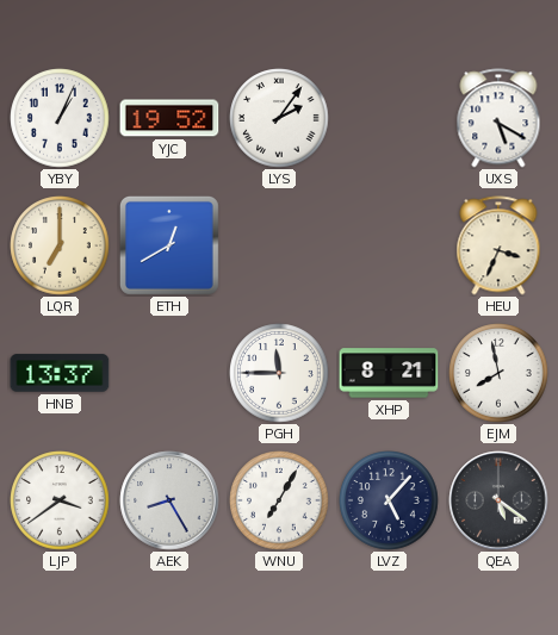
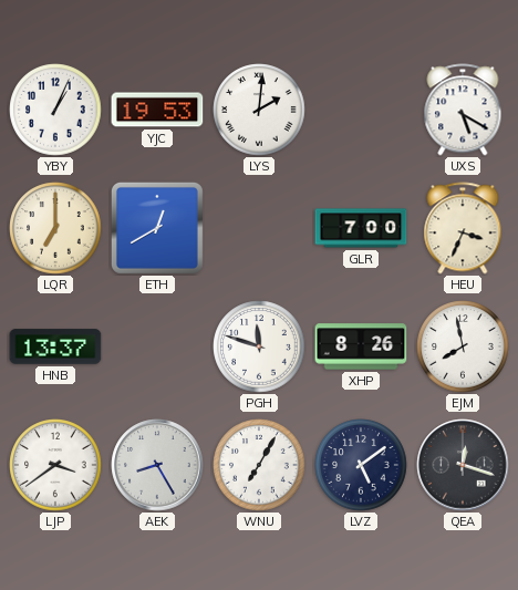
YJC: 19:52 -> 19:53 (157, 110)
LYS: 2:06 -> 2:01 (259, 110)
GLR: none -> 7:00 (361, 228)
PGH: 11:45 -> 11:48 (259, 346)
XHP: 8:21 -> 8:26 (361, 346)
LVZ: 5:07 -> 5:09 (361, 465)
QEA: 5:21 -> 12:18 (463, 465)
